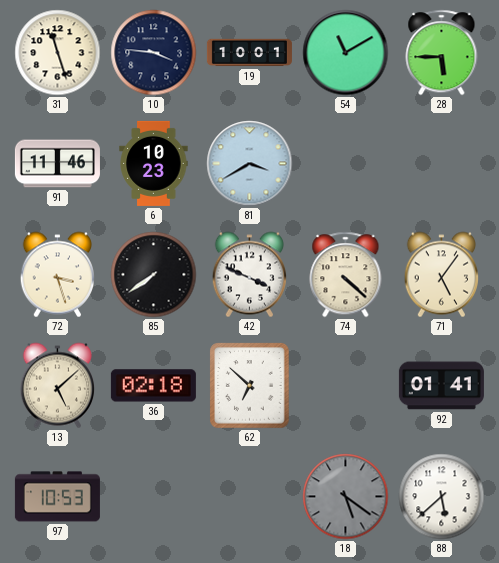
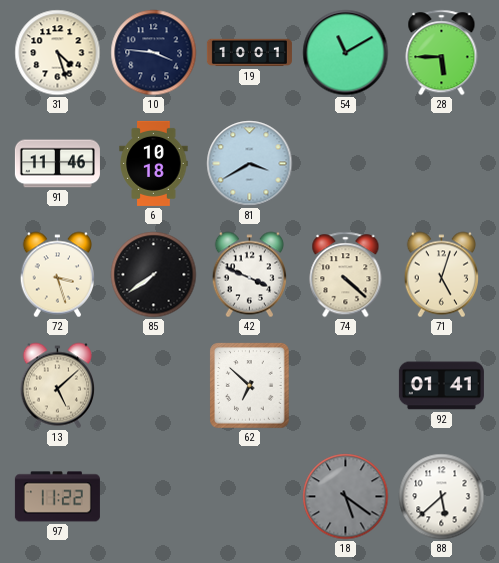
31: 11:27 -> 4:27 (58, 53)
6: 10:23 -> 10:18 (154, 163)
71: 5:06 -> 5:03 (441, 275)
36: 02:18 -> none (153, 386)
97: 10:53 -> 11:22 (57, 497)
